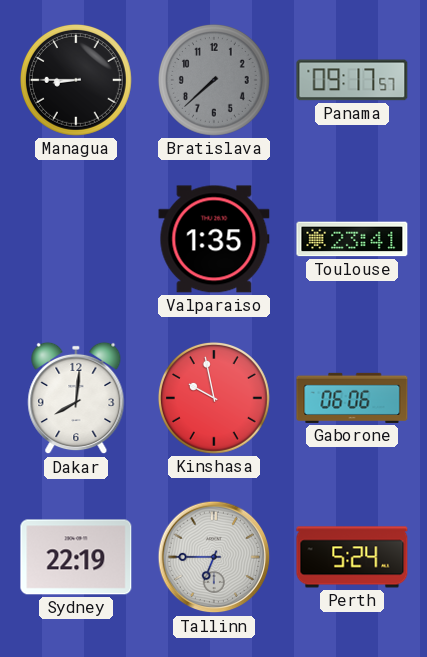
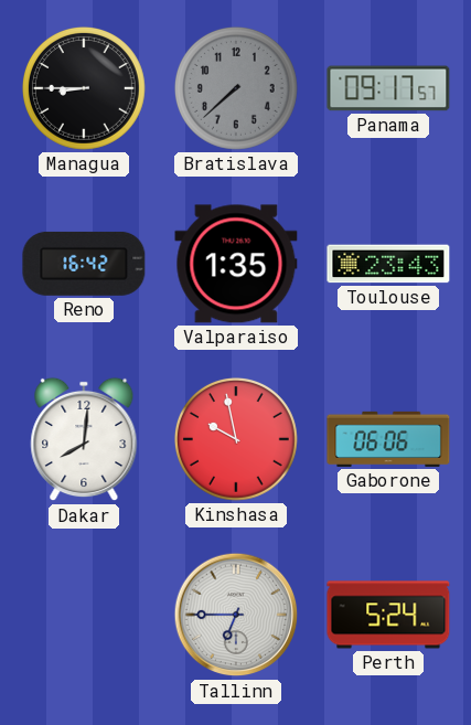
Reno: none -> 16:42 (84, 264)
Toulouse: 23:41 -> 23:43 (388, 264)
Sydney: 22:19 -> none (76, 557)
